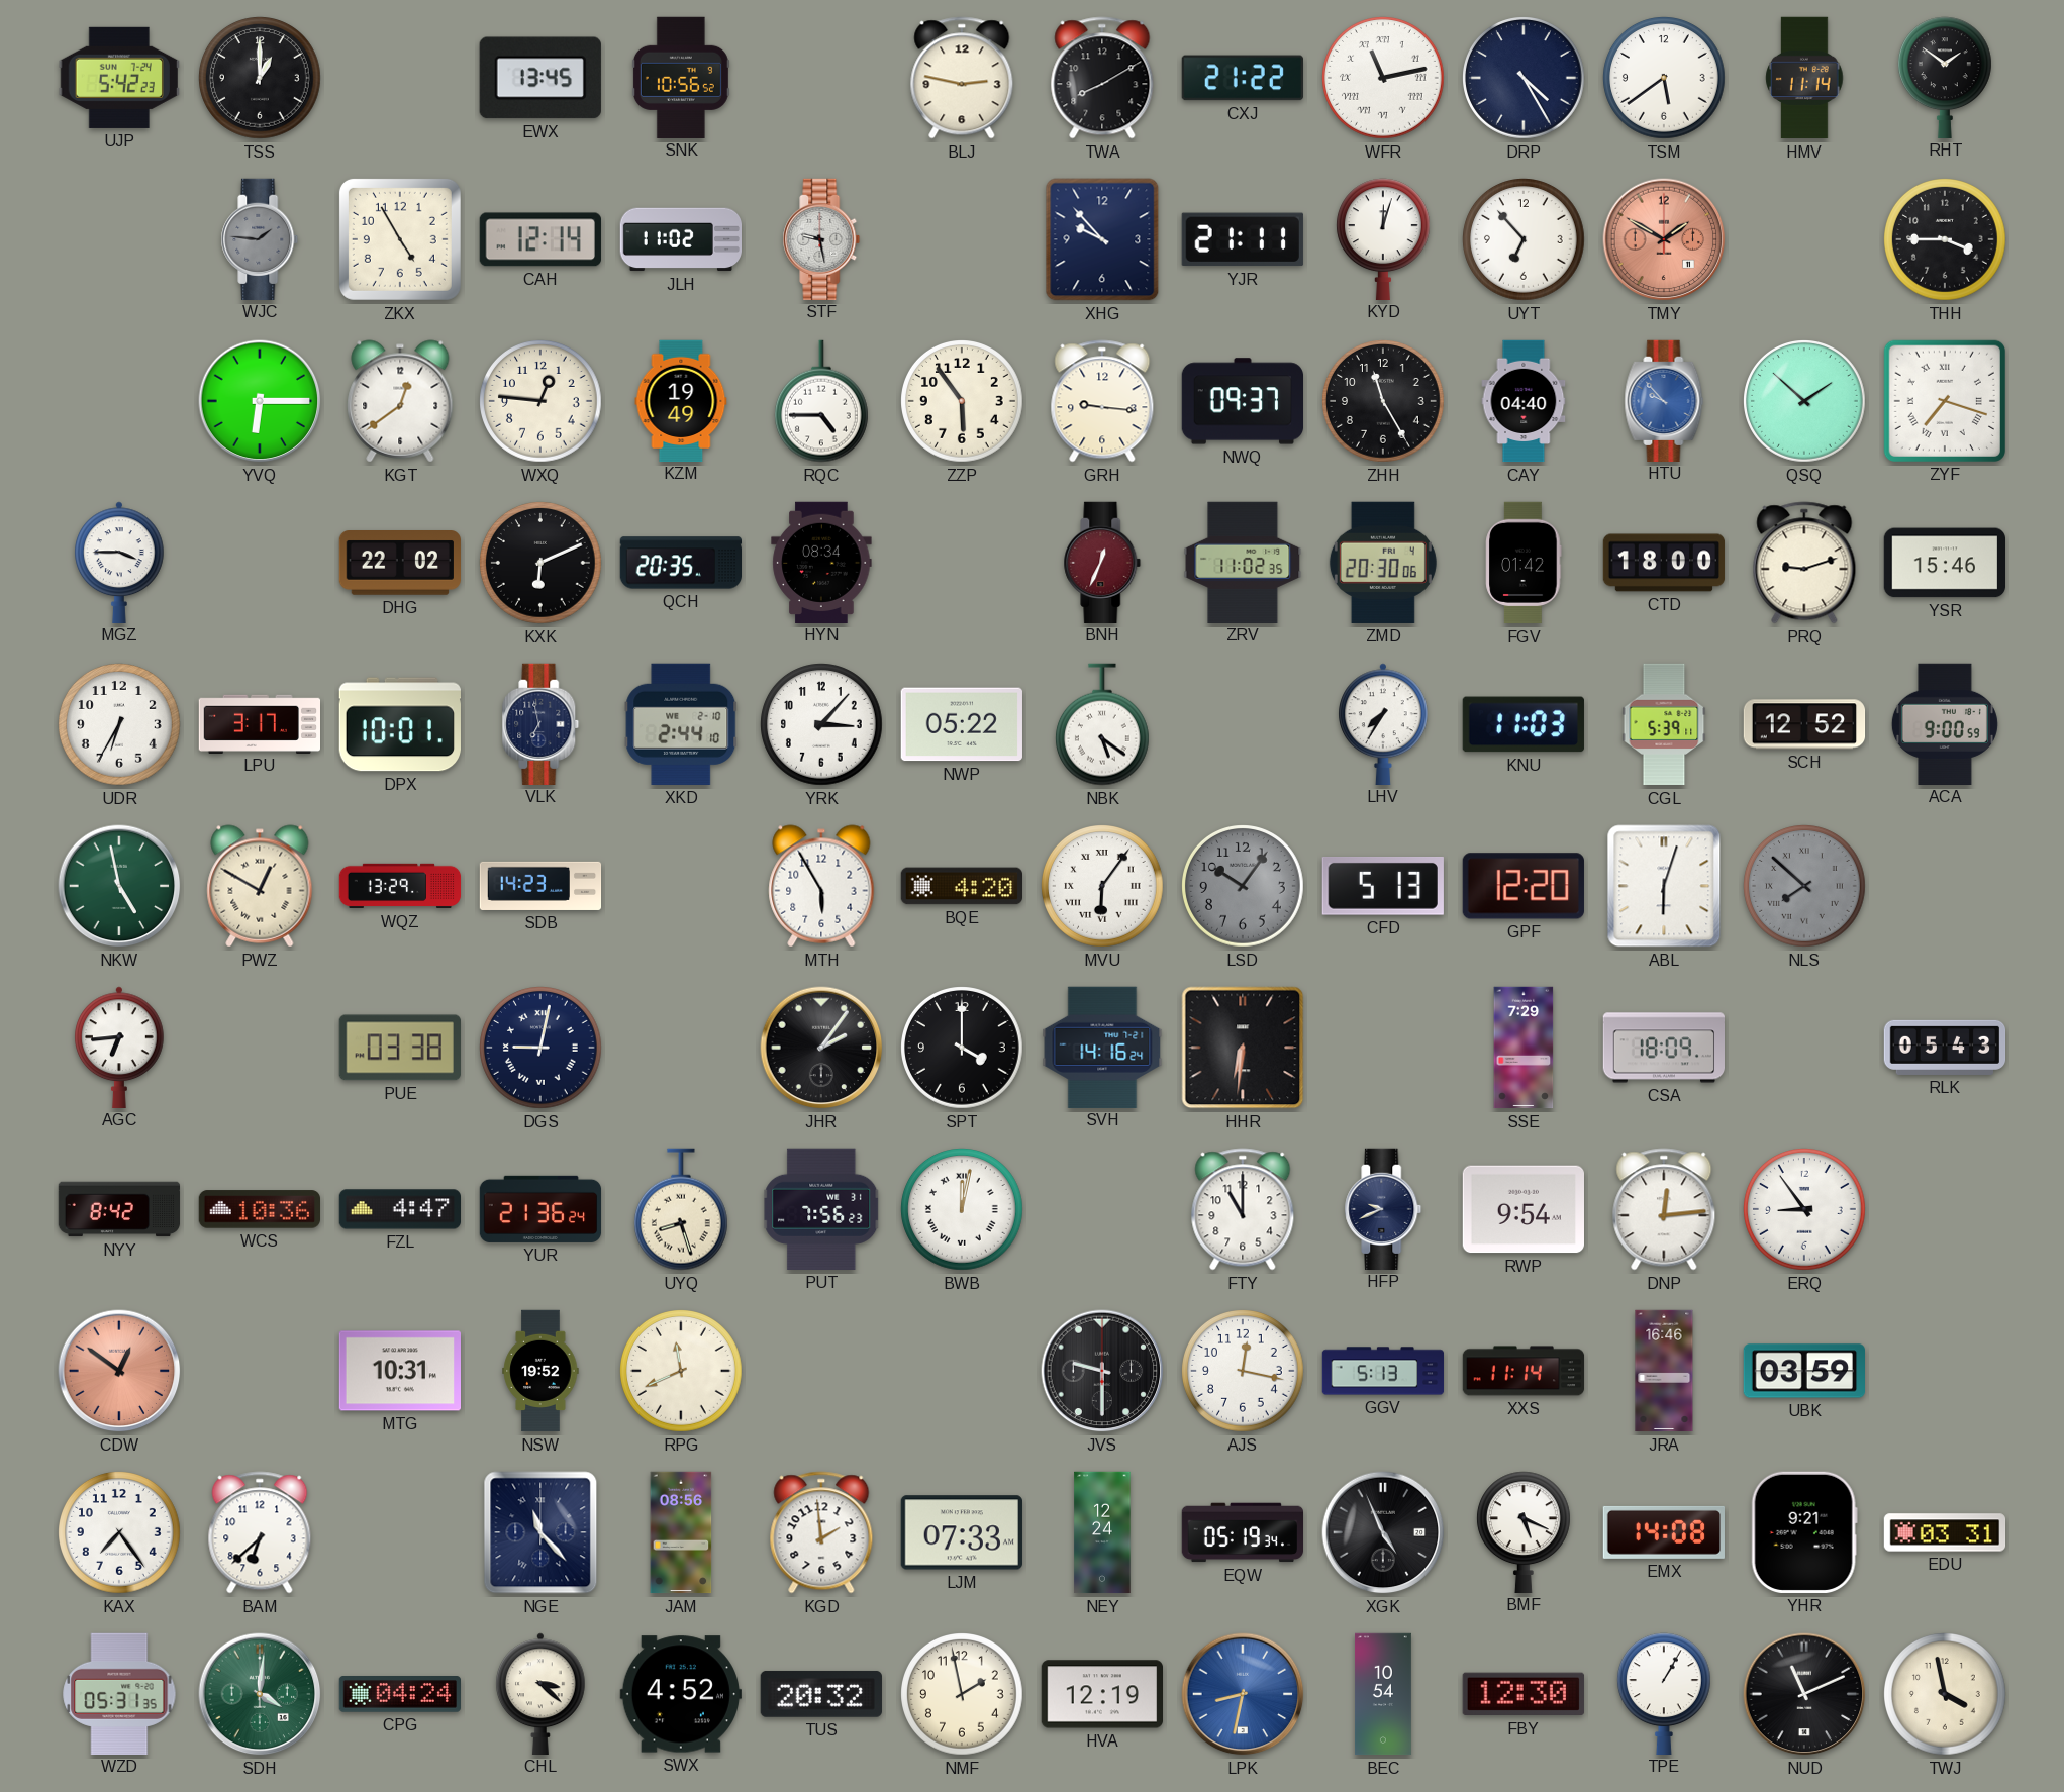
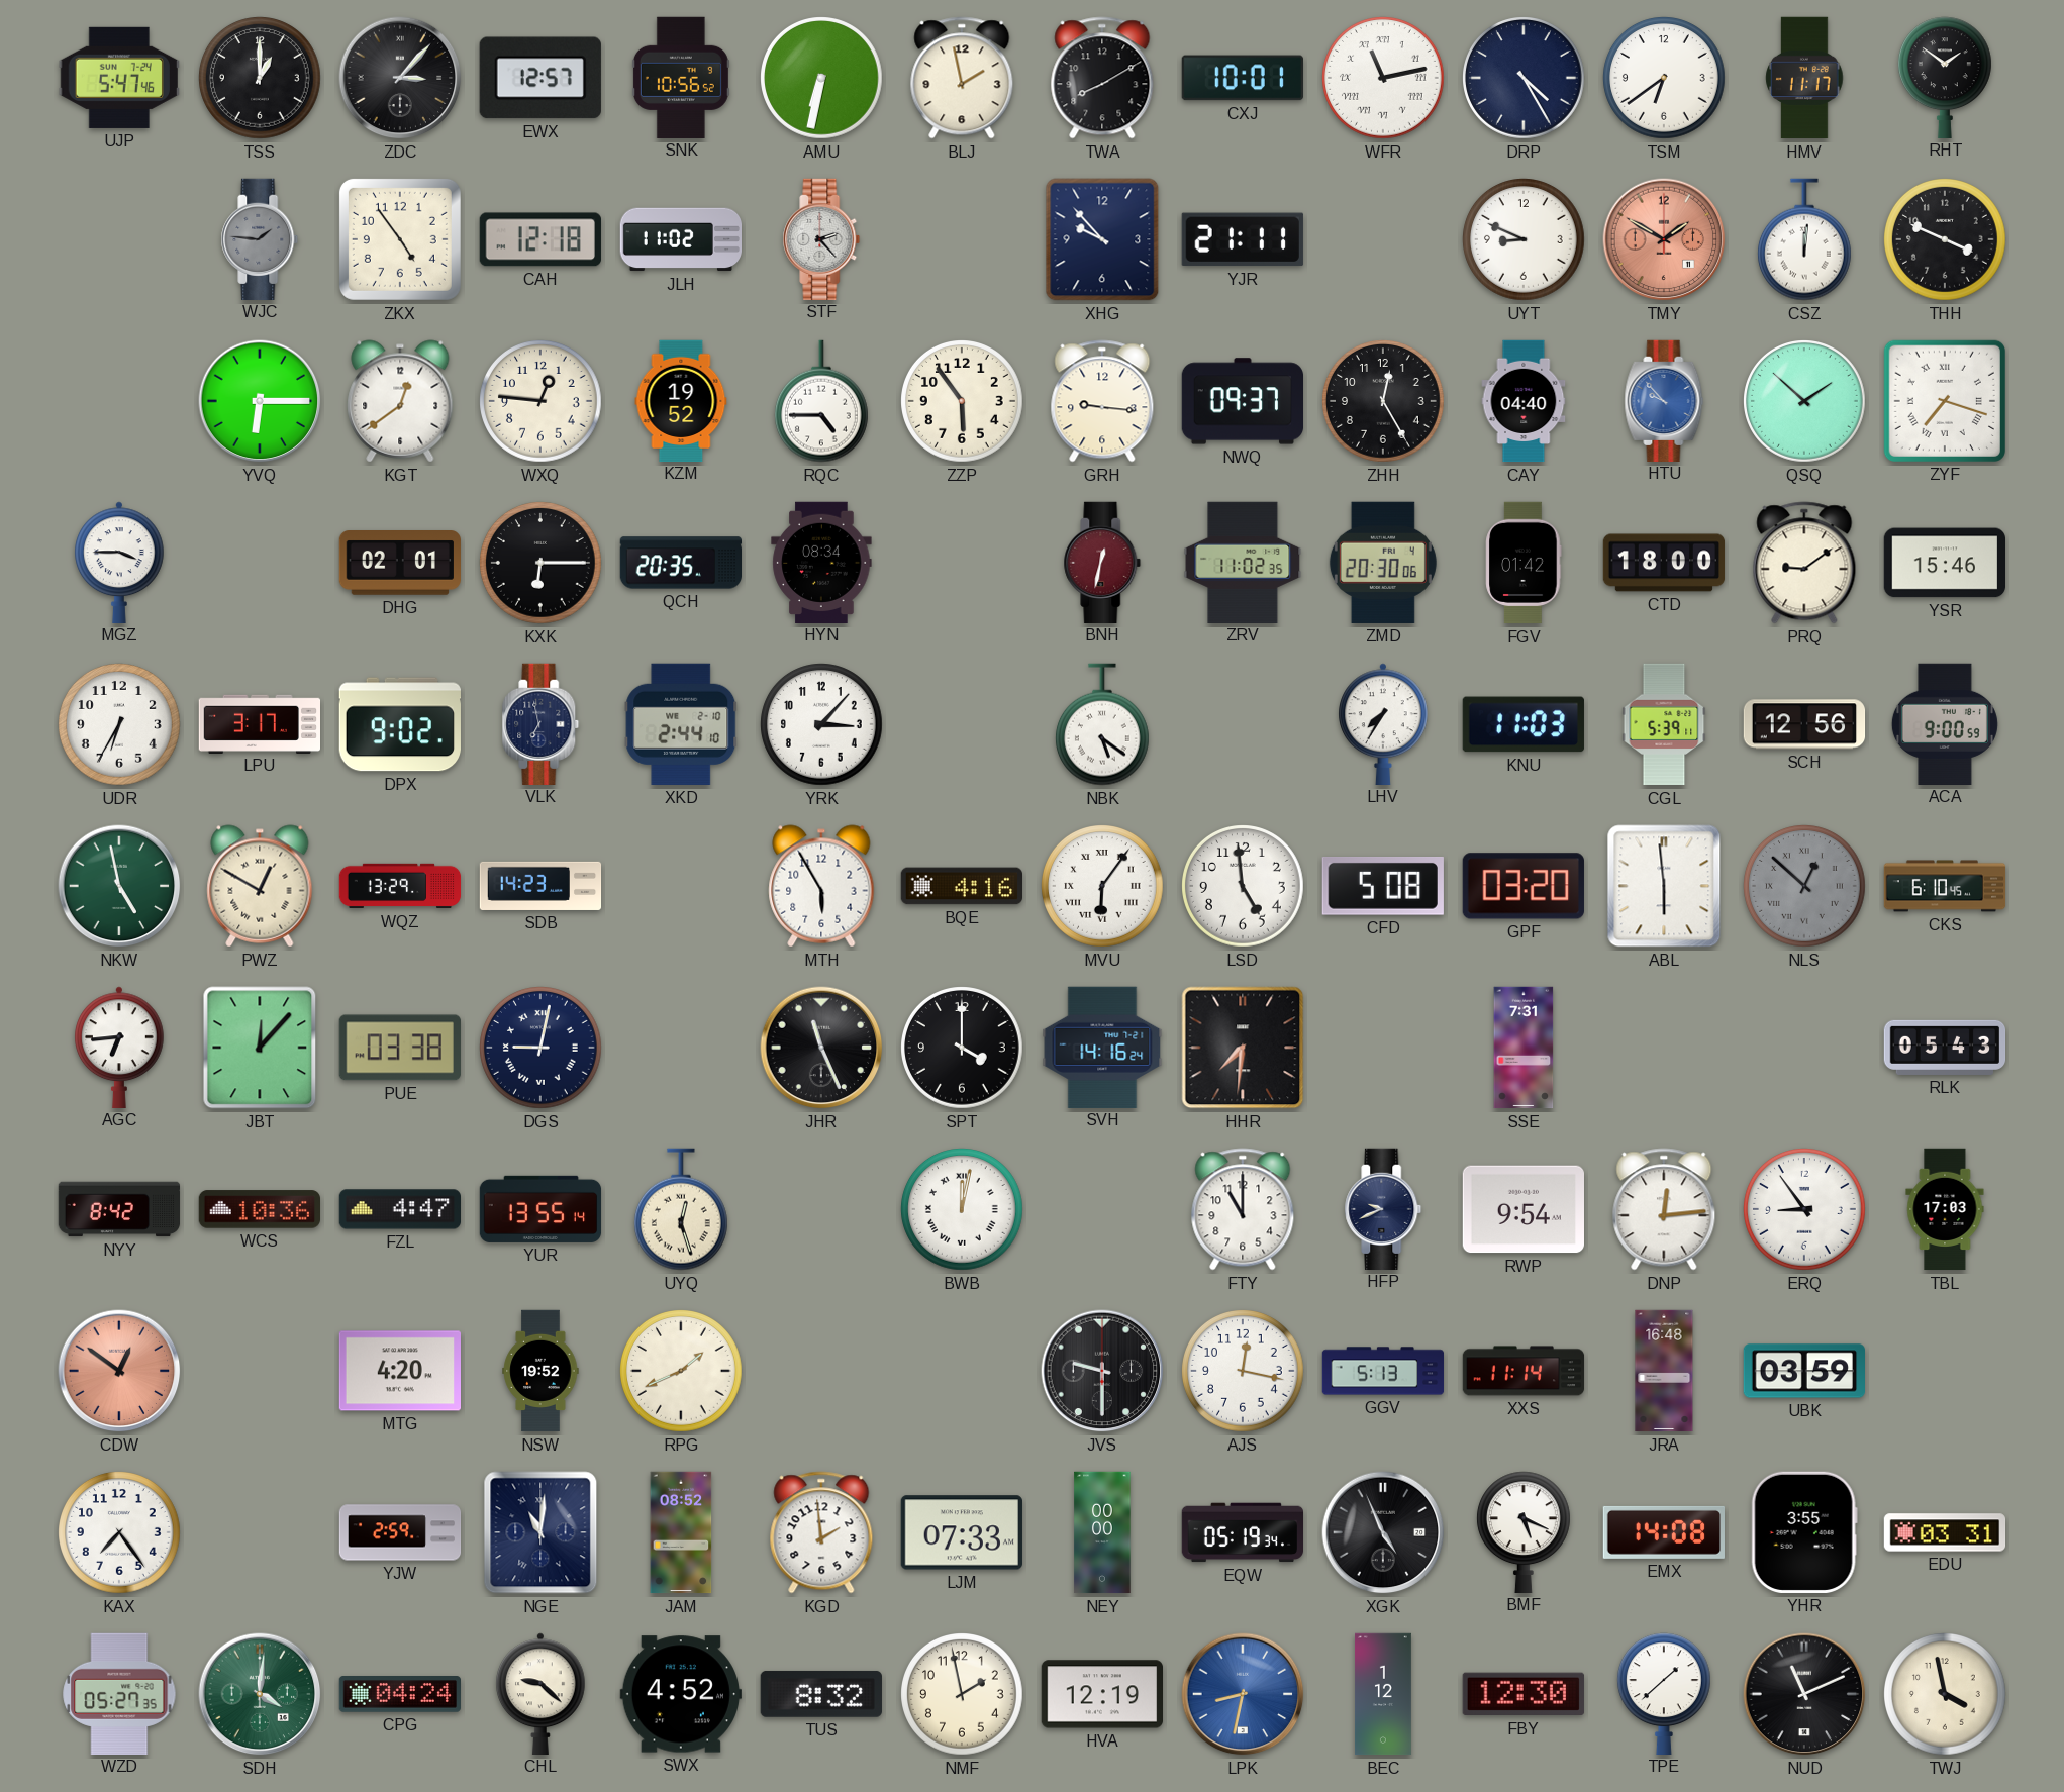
UJP: 5:42 -> 5:47 (119, 78)
ZDC: none -> 3:07 (400, 78)
EWX: 13:45 -> 12:57 (540, 78)
AMU: none -> 6:32 (822, 79)
BLJ: 2:47 -> 1:58 (962, 78)
CXJ: 21:22 -> 10:01 (1243, 78)
TSM: 5:39 -> 6:39 (1665, 79)
HMV: 11:14 -> 11:17 (1804, 78)
ZKX: 4:55 -> 4:54 (400, 239)
CAH: 12:14 -> 12:18 (540, 239)
STF: 9:28 -> 2:23 (821, 238)
KYD: 12:03 -> none (1383, 238)
UYT: 6:53 -> 8:49 (1525, 240)
CSZ: none -> 12:01 (1804, 239)
THH: 3:45 -> 3:49 (1946, 240)
KZM: 19:49 -> 19:52 (681, 400)
ZHH: 11:25 -> 12:25 (1384, 402)
DHG: 22:02 -> 02:01 (399, 564)
KXK: 6:11 -> 6:15 (542, 564)
BNH: 12:34 -> 12:32 (1102, 562)
PRQ: 9:12 -> 9:09 (1804, 563)
DPX: 10:01 -> 9:02 (400, 724)
NWP: 05:22 -> none (962, 724)
SCH: 12:52 -> 12:56 (1804, 724)
BQE: 4:20 -> 4:16 (962, 886)
LSD: 10:06 -> 4:59 (1244, 887)
LSD dial: grey -> white (1244, 887)
CFD: 5:13 -> 5:08 (1383, 886)
GPF: 12:20 -> 03:20 (1524, 886)
ABL: 6:03 -> 5:59 (1664, 886)
NLS: 7:52 -> 12:52 (1805, 887)
CKS: none -> 6:10 (1945, 886)
JBT: none -> 12:07 (260, 1048)
JHR: 2:06 -> 11:26 (821, 1048)
HHR: 6:31 -> 7:31 (1243, 1048)
SSE: 7:29 -> 7:31 (1524, 1048)
CSA: 18:09 -> none (1663, 1048)
YUR: 21:36 -> 13:55 (540, 1209)
UYQ: 8:27 -> 12:27 (681, 1209)
PUT: 7:56 -> none (821, 1209)
TBL: none -> 17:03 (1945, 1209)
MTG: 10:31 -> 4:20 (399, 1371)
RPG: 11:41 -> 1:41 (682, 1372)
JRA: 16:46 -> 16:48 (1664, 1371)
BAM: 6:38 -> none (260, 1532)
YJW: none -> 2:59 (400, 1532)
NGE: 11:23 -> 11:01 (540, 1532)
JAM: 08:56 -> 08:52 (681, 1532)
NEY: 12:24 -> 00:00 (1102, 1532)
YHR: 9:21 -> 3:55 (1804, 1532)
WZD: 05:31 -> 05:27 (119, 1693)
CHL: 3:22 -> 9:22 (542, 1693)
TUS: 20:32 -> 8:32 (821, 1694)
BEC: 10:54 -> 1:12 (1384, 1694)
TPE: 1:05 -> 1:38 (1664, 1693)
